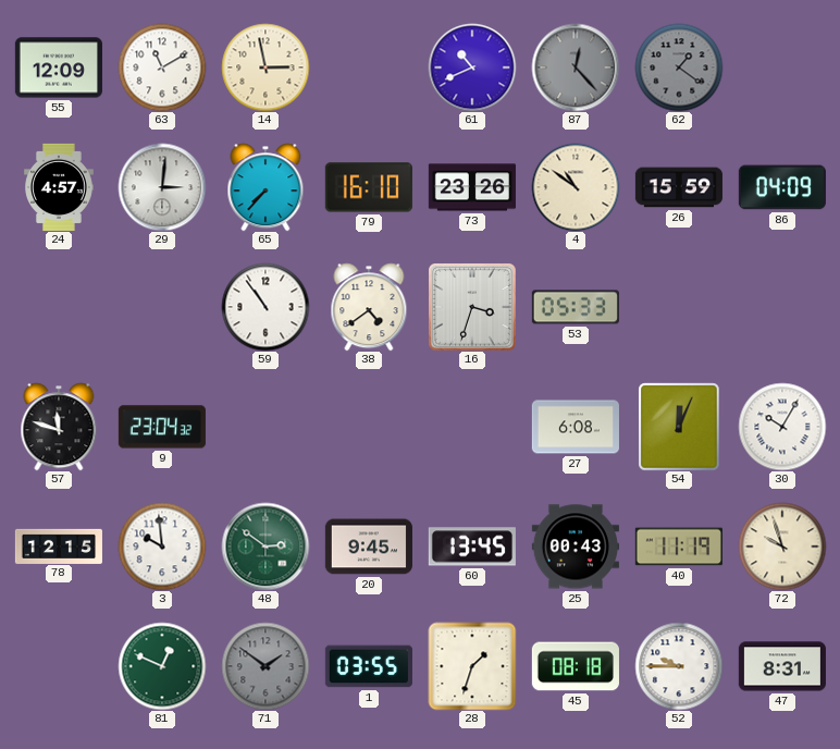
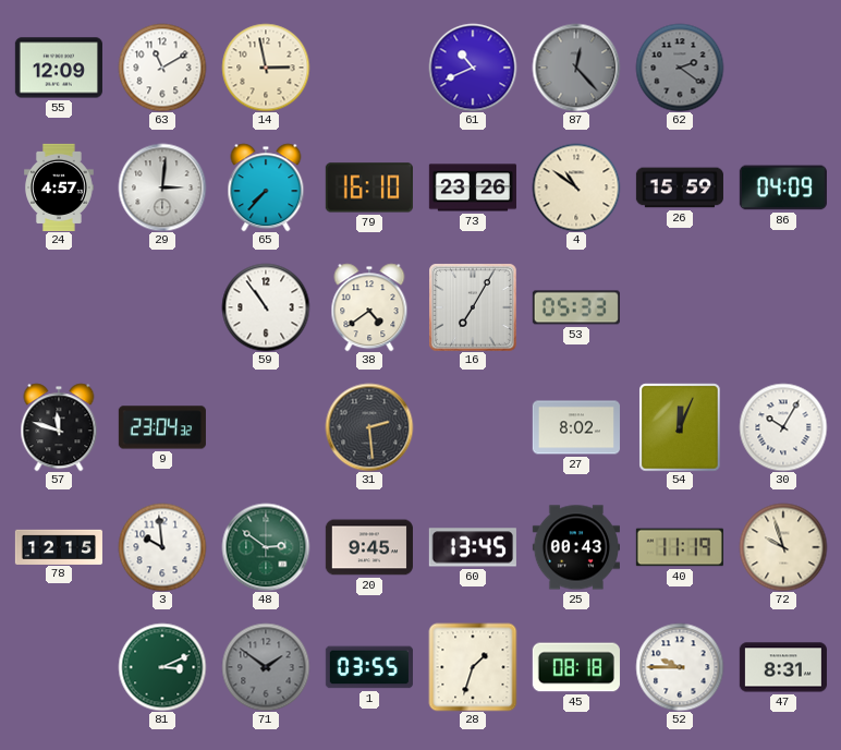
62: 1:21 -> 2:21 (680, 68)
16: 3:33 -> 7:05 (473, 307)
31: none -> 2:29 (369, 427)
27: 6:08 -> 8:02 (576, 427)
81: 12:49 -> 3:11 (162, 667)
